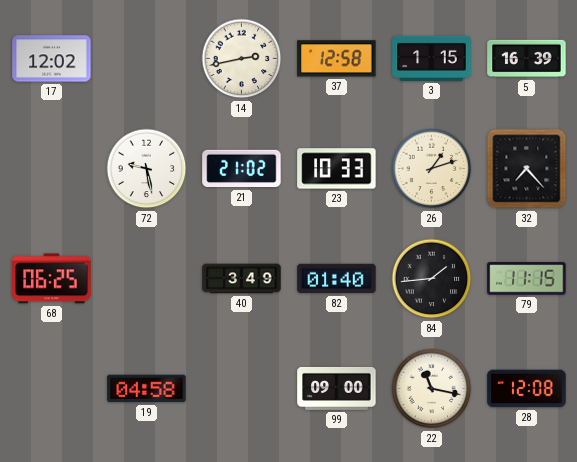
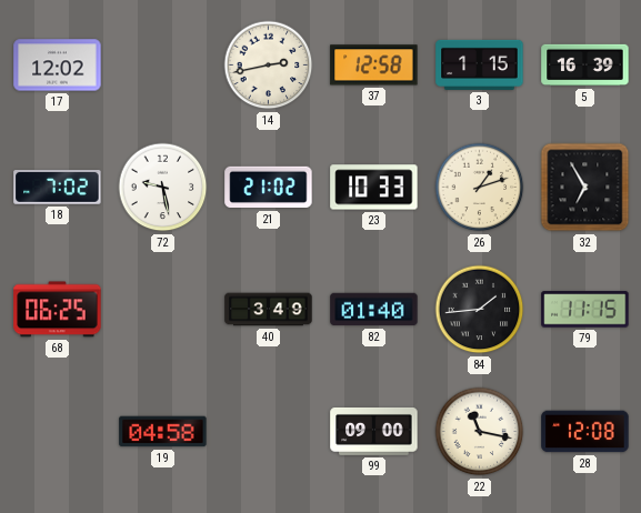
18: none -> 7:02 (58, 188)
32: 7:23 -> 6:55 (585, 188)
